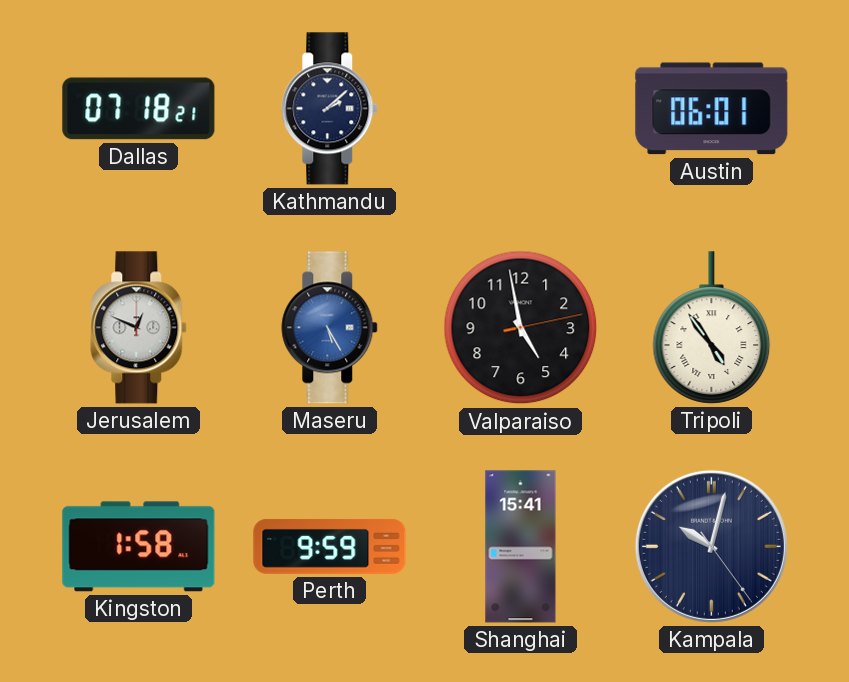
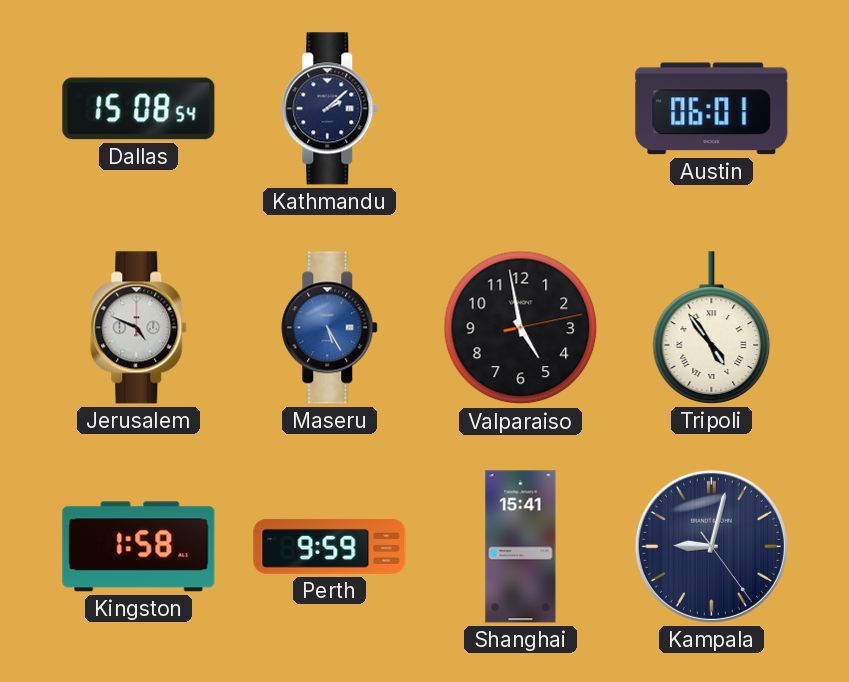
Dallas: 07:18 -> 15:08 (139, 109)
Jerusalem: 12:49 -> 4:49 (139, 328)
Kampala: 10:02 -> 9:02 (711, 546)
